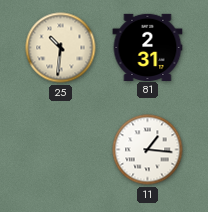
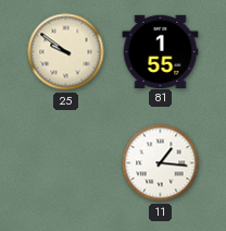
25: 10:31 -> 9:51 (66, 52)
81: 2:31 -> 1:55 (161, 51)
